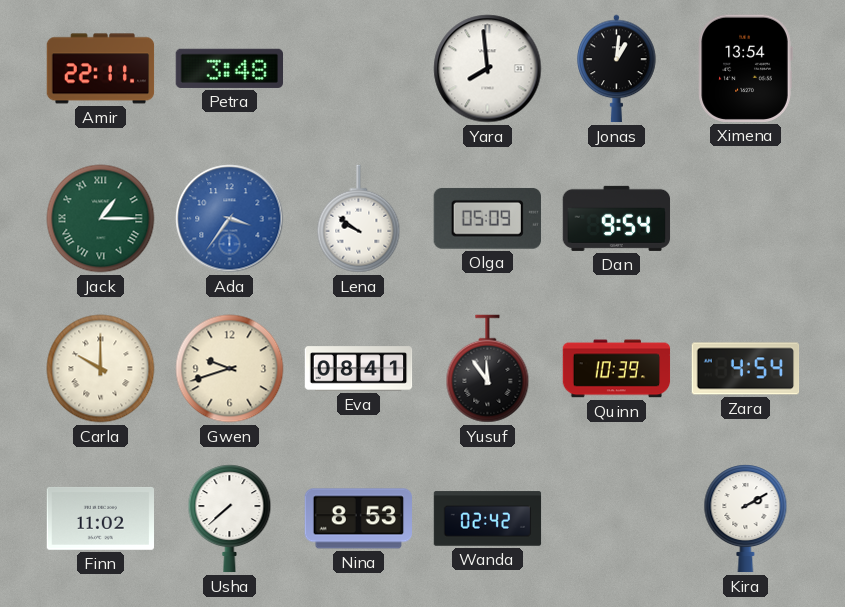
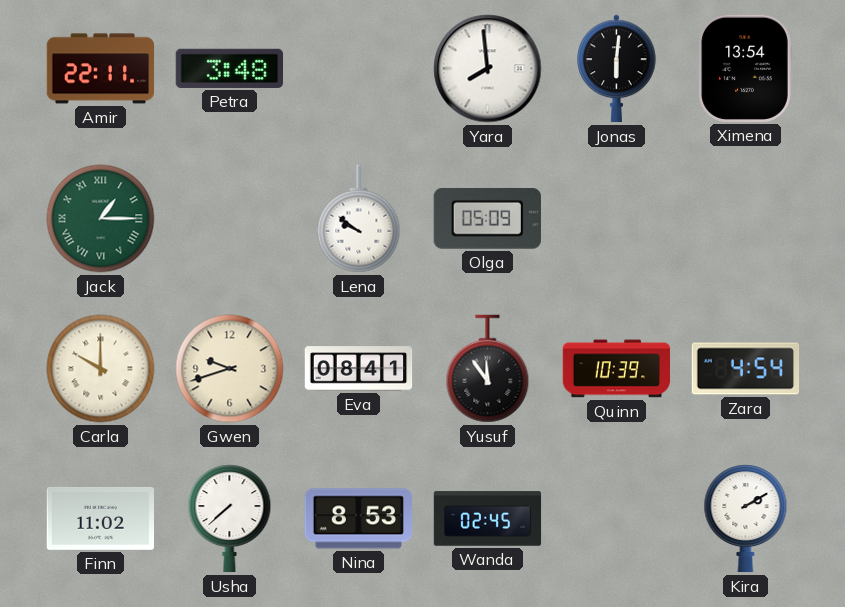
Jonas: 1:01 -> 6:01 (617, 69)
Ada: 3:36 -> none (230, 219)
Dan: 9:54 -> none (617, 218)
Wanda: 02:42 -> 02:45 (488, 519)
